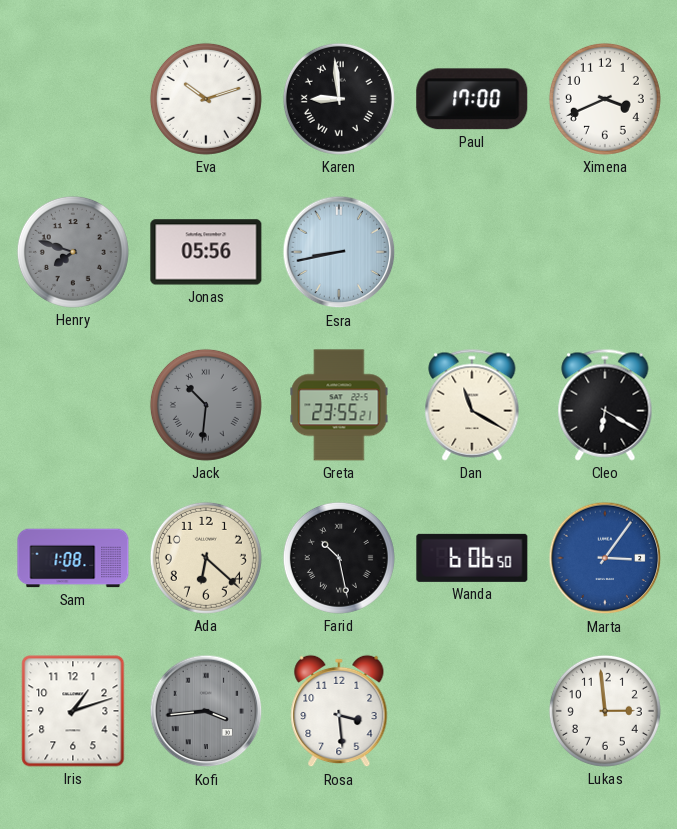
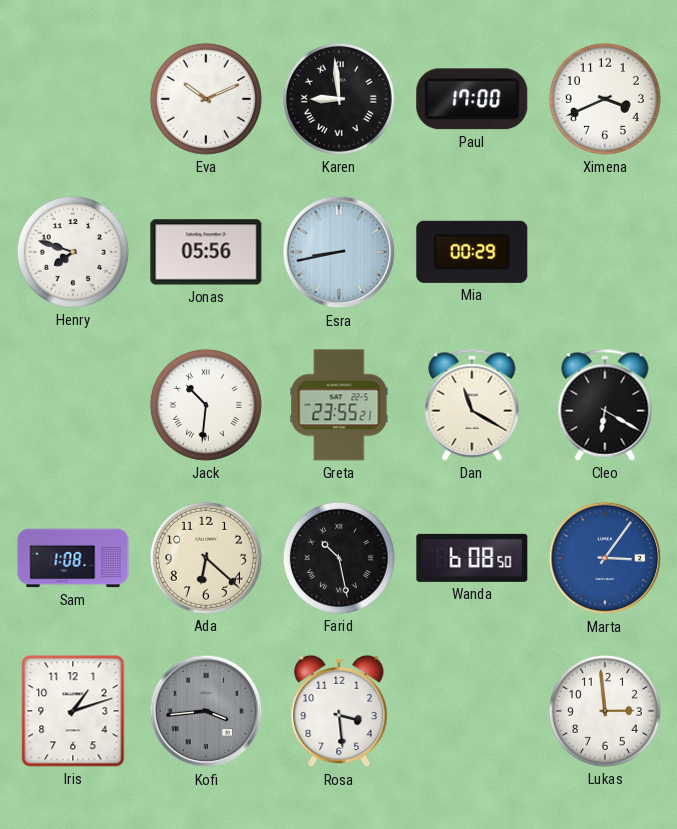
Eva: 10:12 -> 10:11 (206, 99)
Henry dial: grey -> white (73, 252)
Mia: none -> 00:29 (472, 252)
Jack dial: grey -> white (206, 405)
Wanda: 6:06 -> 6:08 (472, 558)
